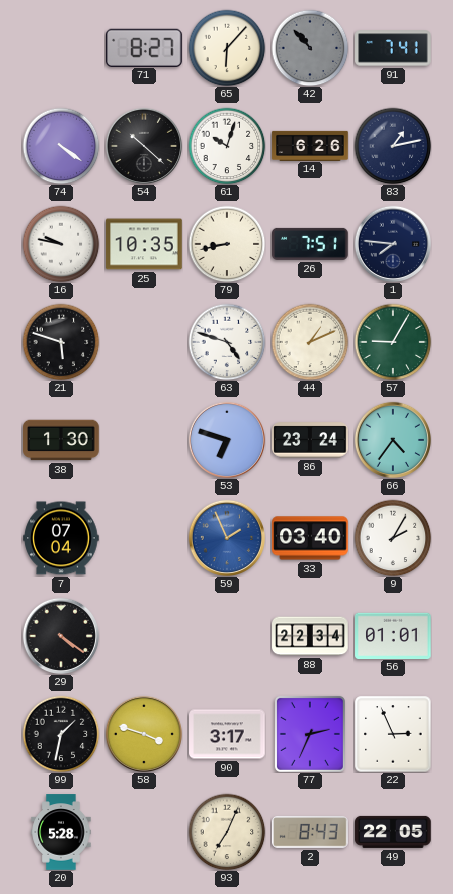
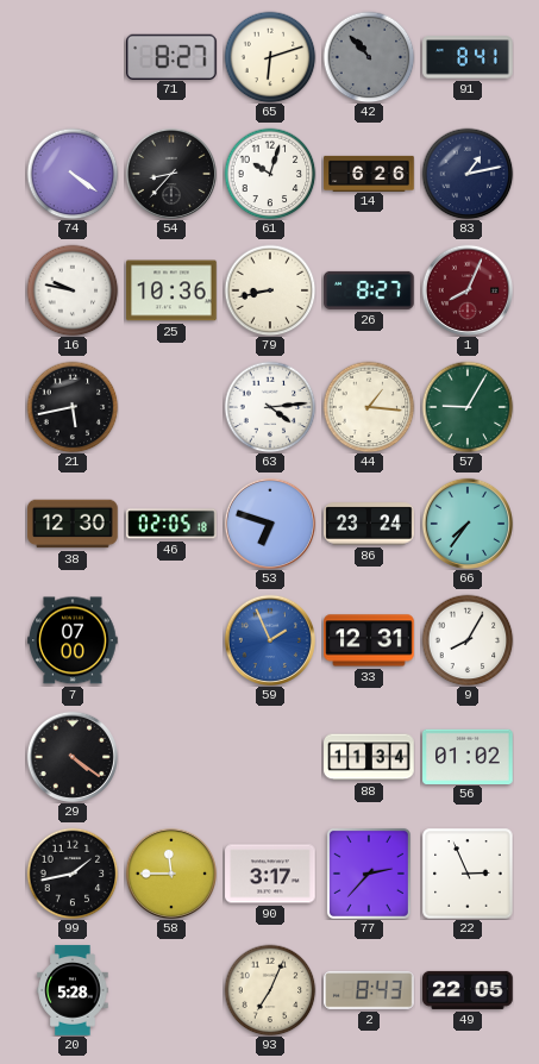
65: 6:07 -> 6:12 (270, 57)
91: 7:41 -> 8:41 (468, 57)
54: 10:22 -> 8:37 (170, 173)
25: 10:35 -> 10:36 (171, 290)
26: 7:51 -> 8:27 (369, 290)
1: 7:46 -> 8:04 (466, 289)
1 dial: navy -> burgundy (466, 289)
21: 5:48 -> 5:43 (73, 407)
63: 4:48 -> 4:14 (270, 407)
44: 1:11 -> 1:16 (369, 407)
38: 1:30 -> 12:30 (73, 524)
46: none -> 02:05 (171, 524)
66: 4:36 -> 7:36 (466, 522)
7: 07:04 -> 07:00 (73, 640)
33: 03:40 -> 12:31 (369, 640)
9: 2:05 -> 8:05 (468, 640)
88: 22:34 -> 11:34 (369, 757)
56: 01:01 -> 01:02 (468, 756)
99: 1:32 -> 1:43 (73, 874)
58: 3:48 -> 11:45 (170, 872)
77: 2:34 -> 2:37 (369, 874)
